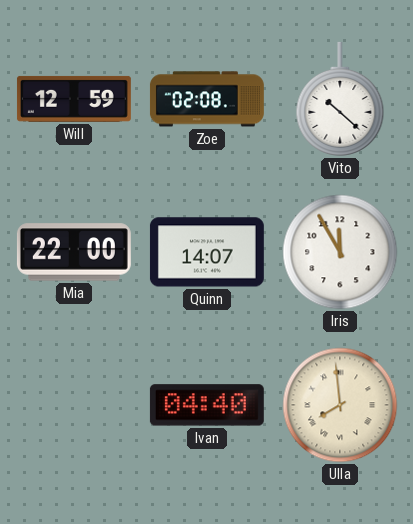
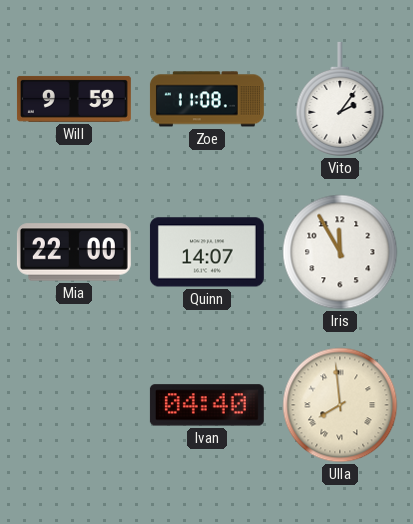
Will: 12:59 -> 9:59 (74, 99)
Zoe: 02:08 -> 11:08 (207, 99)
Vito: 10:22 -> 2:06 (340, 99)
